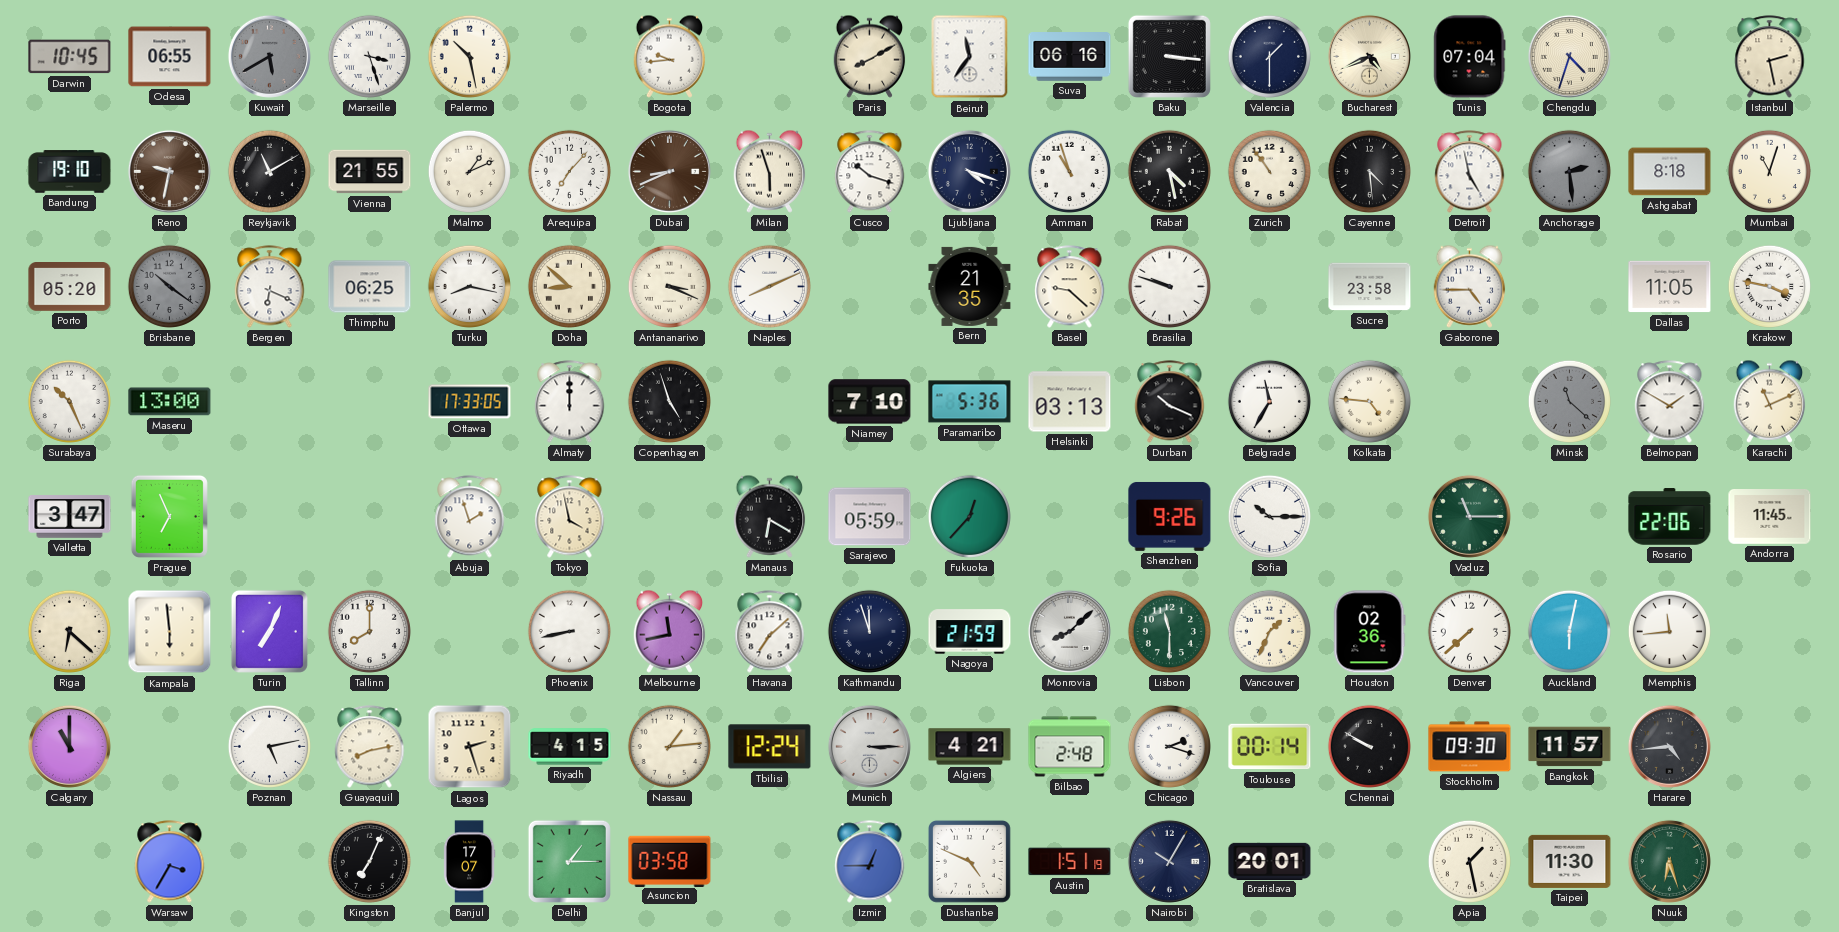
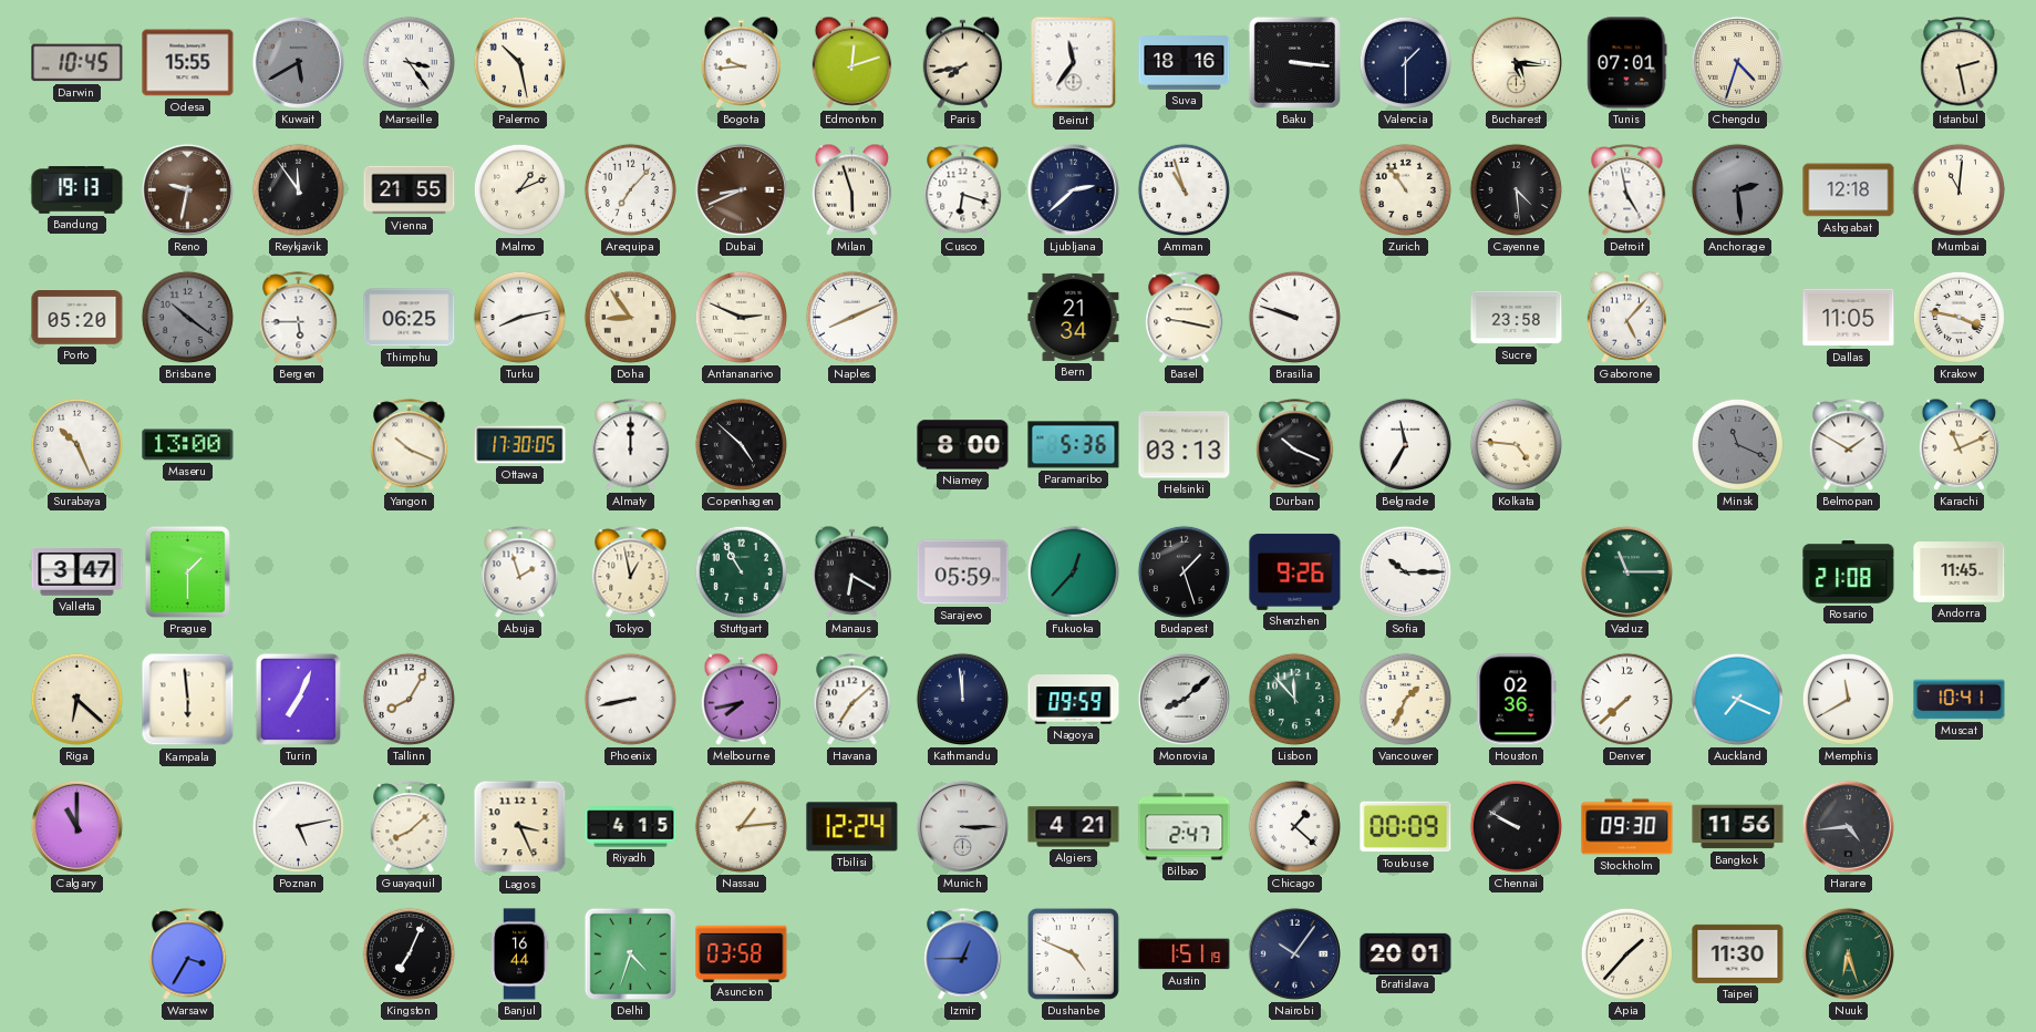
Odesa: 06:55 -> 15:55 (188, 63)
Marseille: 3:27 -> 3:24 (409, 62)
Edmonton: none -> 12:12 (852, 62)
Paris: 8:10 -> 7:43 (963, 62)
Suva: 06:16 -> 18:16 (1185, 63)
Bucharest: 4:41 -> 5:16 (1516, 62)
Tunis: 07:04 -> 07:01 (1627, 63)
Bandung: 19:10 -> 19:13 (77, 190)
Reykjavik: 11:10 -> 11:54 (298, 189)
Cusco: 10:18 -> 6:18 (963, 190)
Ljubljana: 4:18 -> 2:38 (1073, 189)
Rabat: 4:28 -> none (1169, 171)
Ashgabat: 8:18 -> 12:18 (1849, 190)
Mumbai: 11:03 -> 11:01 (1959, 189)
Bergen: 6:19 -> 5:45 (299, 318)
Turku: 8:17 -> 8:13 (519, 317)
Doha: 8:52 -> 8:54 (630, 317)
Antananarivo: 3:19 -> 2:49 (741, 317)
Bern: 21:35 -> 21:34 (1074, 317)
Basel: 9:22 -> 9:17 (1185, 318)
Gaborone: 4:45 -> 5:07 (1627, 317)
Yangon: none -> 10:19 (410, 445)
Ottawa: 17:33 -> 17:30 (520, 445)
Copenhagen: 4:57 -> 4:52 (741, 444)
Niamey: 7:10 -> 8:00 (963, 445)
Minsk: 11:22 -> 11:19 (1737, 444)
Prague: 6:56 -> 1:30 (187, 571)
Tokyo: 3:58 -> 12:58 (631, 572)
Stuttgart: none -> 10:55 (741, 571)
Budapest: none -> 1:27 (1184, 571)
Rosario: 22:06 -> 21:08 (1849, 572)
Tallinn: 8:00 -> 8:05 (409, 699)
Melbourne: 11:43 -> 7:43 (742, 699)
Kathmandu: 11:57 -> 11:59 (962, 699)
Nagoya: 21:59 -> 09:59 (1074, 700)
Lisbon: 11:30 -> 11:53 (1294, 699)
Auckland: 6:02 -> 7:19 (1737, 699)
Memphis: 11:44 -> 11:40 (1848, 699)
Muscat: none -> 10:41 (1960, 700)
Guayaquil: 8:13 -> 8:08 (410, 827)
Lagos: 2:27 -> 3:26 (520, 827)
Bilbao: 2:48 -> 2:47 (1185, 827)
Chicago: 2:18 -> 1:22 (1294, 826)
Toulouse: 00:14 -> 00:09 (1406, 827)
Bangkok: 11:57 -> 11:56 (1738, 827)
Banjul: 17:07 -> 16:44 (519, 954)
Delhi: 1:15 -> 4:33 (630, 953)
Nairobi: 10:05 -> 10:06 (1294, 953)
Apia: 1:28 -> 1:37 (1626, 953)
